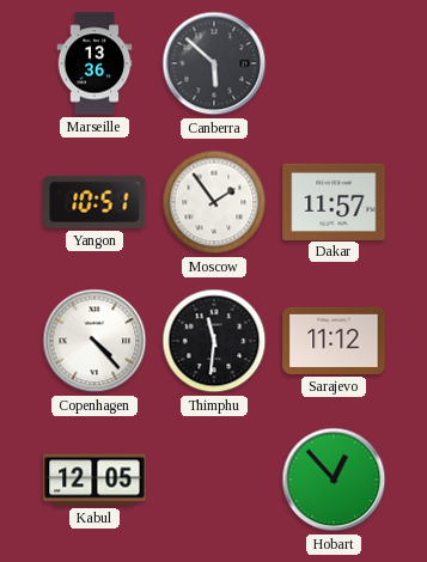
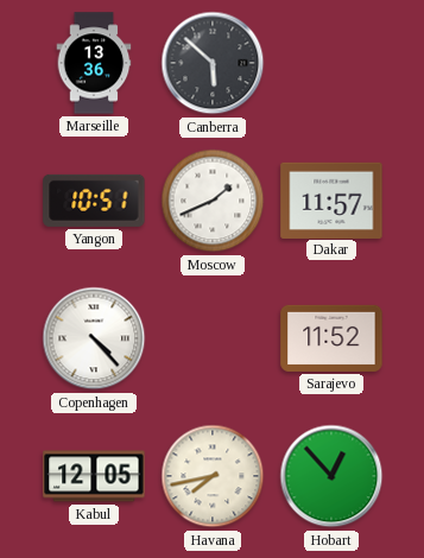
Moscow: 1:54 -> 1:41 (213, 201)
Thimphu: 11:31 -> none (214, 341)
Sarajevo: 11:12 -> 11:52 (331, 338)
Havana: none -> 7:43 (213, 476)
